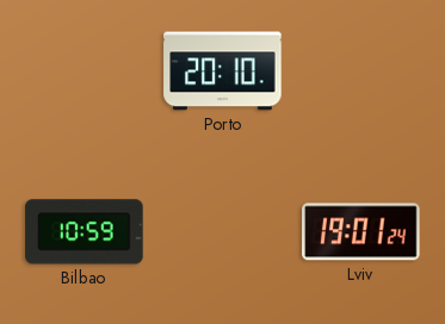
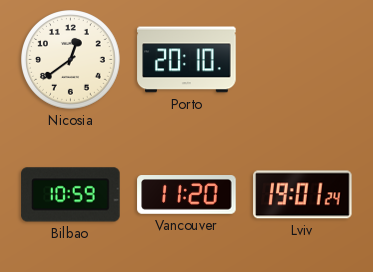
Nicosia: none -> 12:39 (71, 60)
Vancouver: none -> 11:20 (187, 195)
